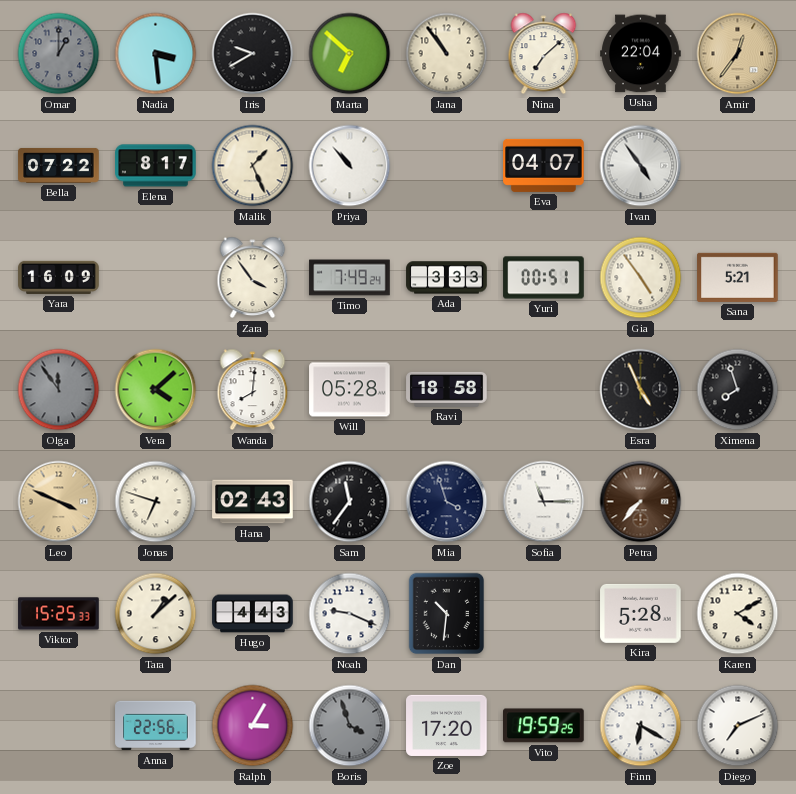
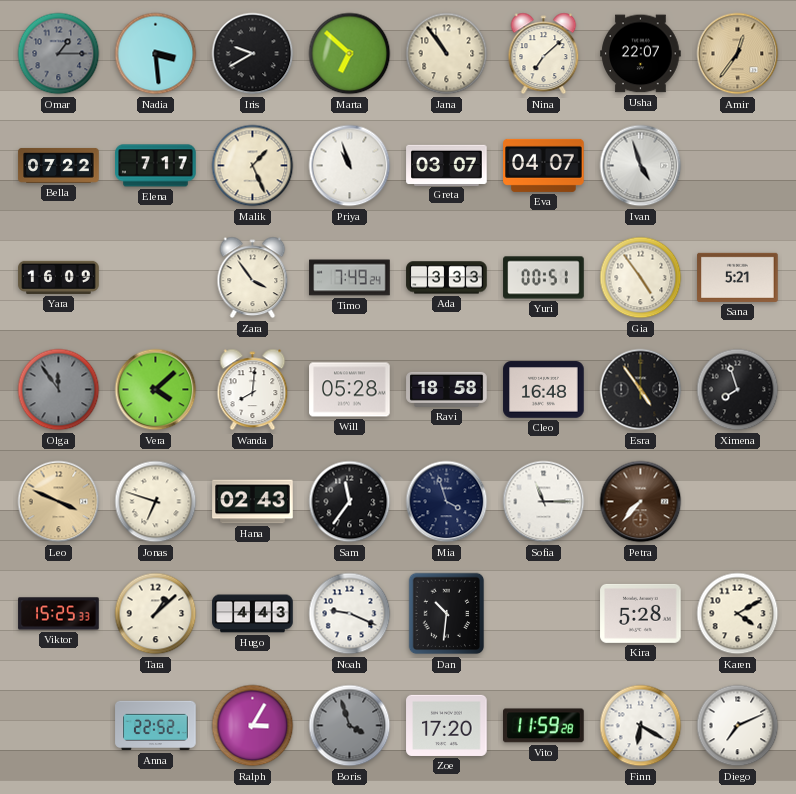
Omar: 1:00 -> 1:15 (59, 54)
Usha: 22:04 -> 22:07 (641, 54)
Elena: 8:17 -> 7:17 (156, 166)
Priya: 10:53 -> 10:57 (350, 166)
Greta: none -> 03:07 (447, 165)
Ivan: 4:54 -> 4:57 (641, 166)
Cleo: none -> 16:48 (544, 390)
Esra: 4:56 -> 4:54 (641, 390)
Anna: 22:56 -> 22:52 (156, 726)
Vito: 19:59 -> 11:59 (544, 726)
